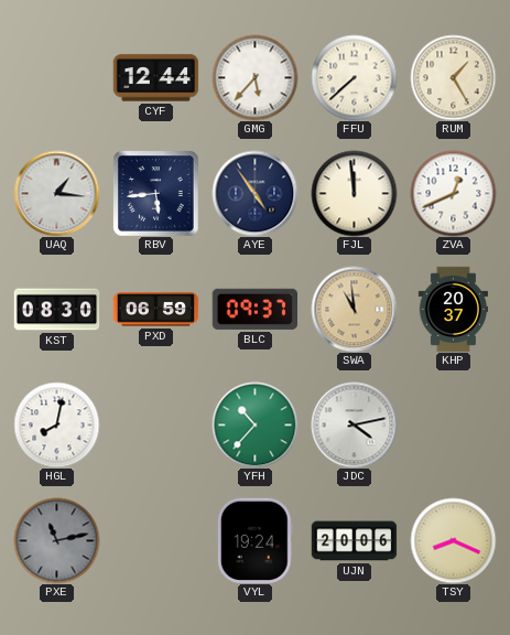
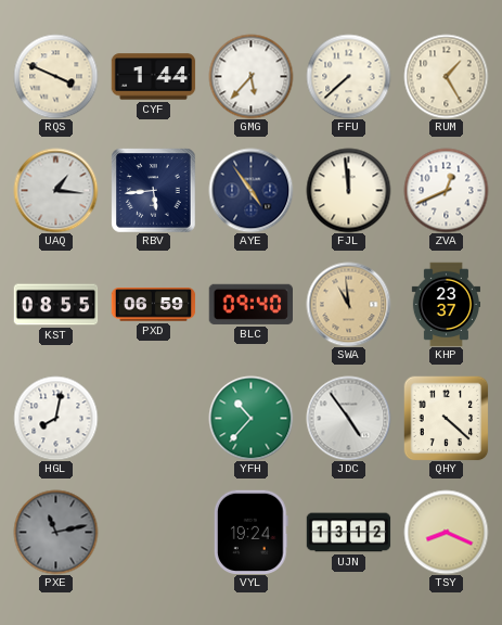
RQS: none -> 3:49 (55, 76)
CYF: 12:44 -> 1:44 (153, 77)
KST: 08:30 -> 08:55 (55, 305)
BLC: 09:37 -> 09:40 (250, 304)
KHP: 20:37 -> 23:37 (446, 304)
JDC: 4:13 -> 4:54 (348, 418)
QHY: none -> 4:22 (446, 418)
UJN: 20:06 -> 13:12 (348, 533)
